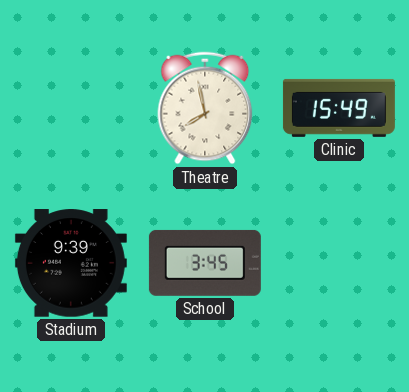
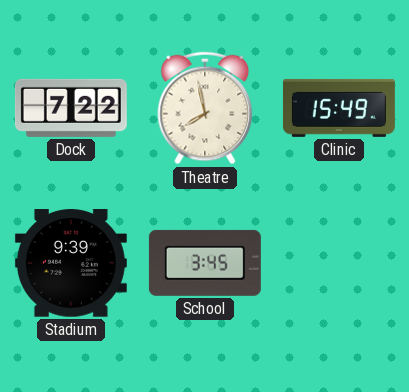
Dock: none -> 7:22 (71, 108)
